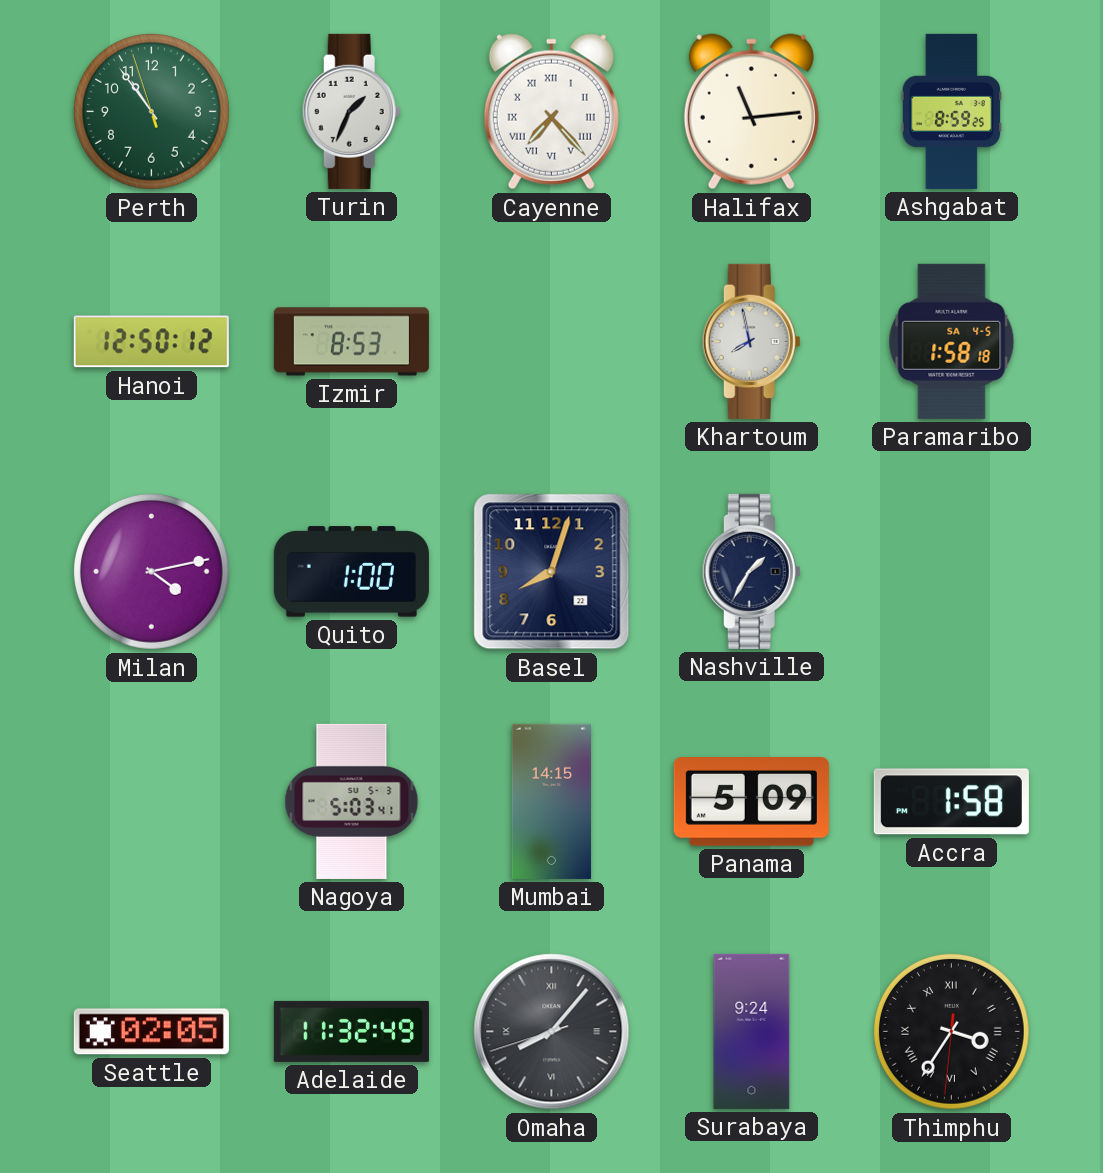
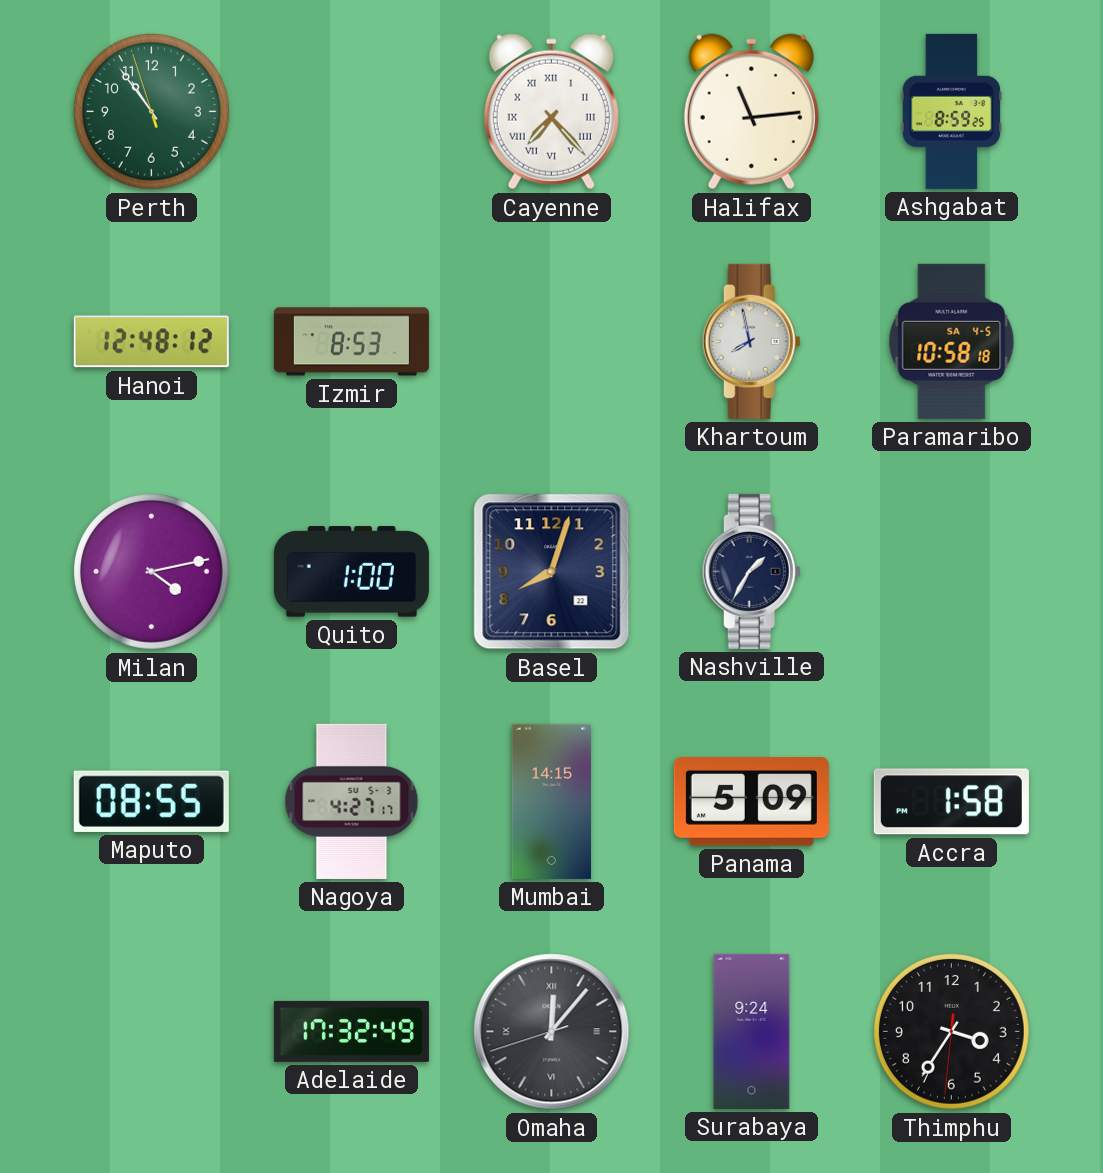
Turin: 1:34 -> none (351, 111)
Hanoi: 12:50 -> 12:48 (151, 342)
Paramaribo: 1:58 -> 10:58 (952, 341)
Maputo: none -> 08:55 (151, 801)
Nagoya: 5:03 -> 4:27 (352, 801)
Seattle: 02:05 -> none (151, 1032)
Adelaide: 11:32 -> 17:32 (351, 1031)
Omaha: 8:06 -> 12:06 (552, 1032)
Thimphu numerals: Roman -> Arabic (951, 1031)
